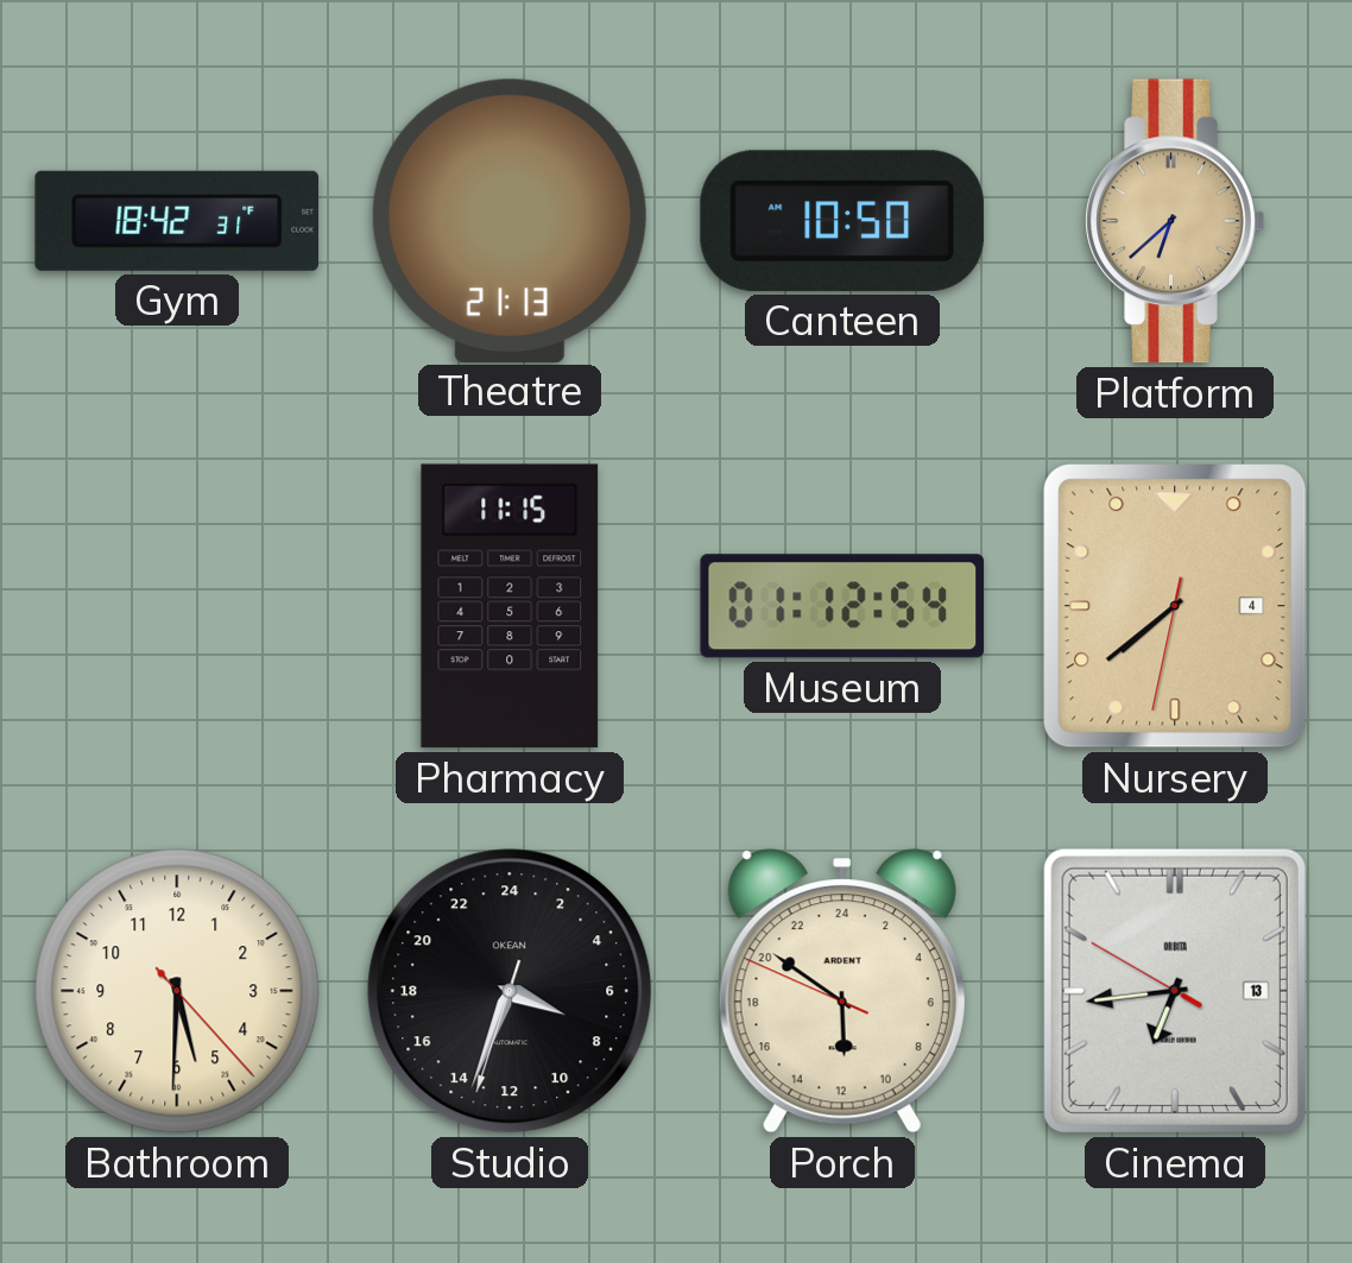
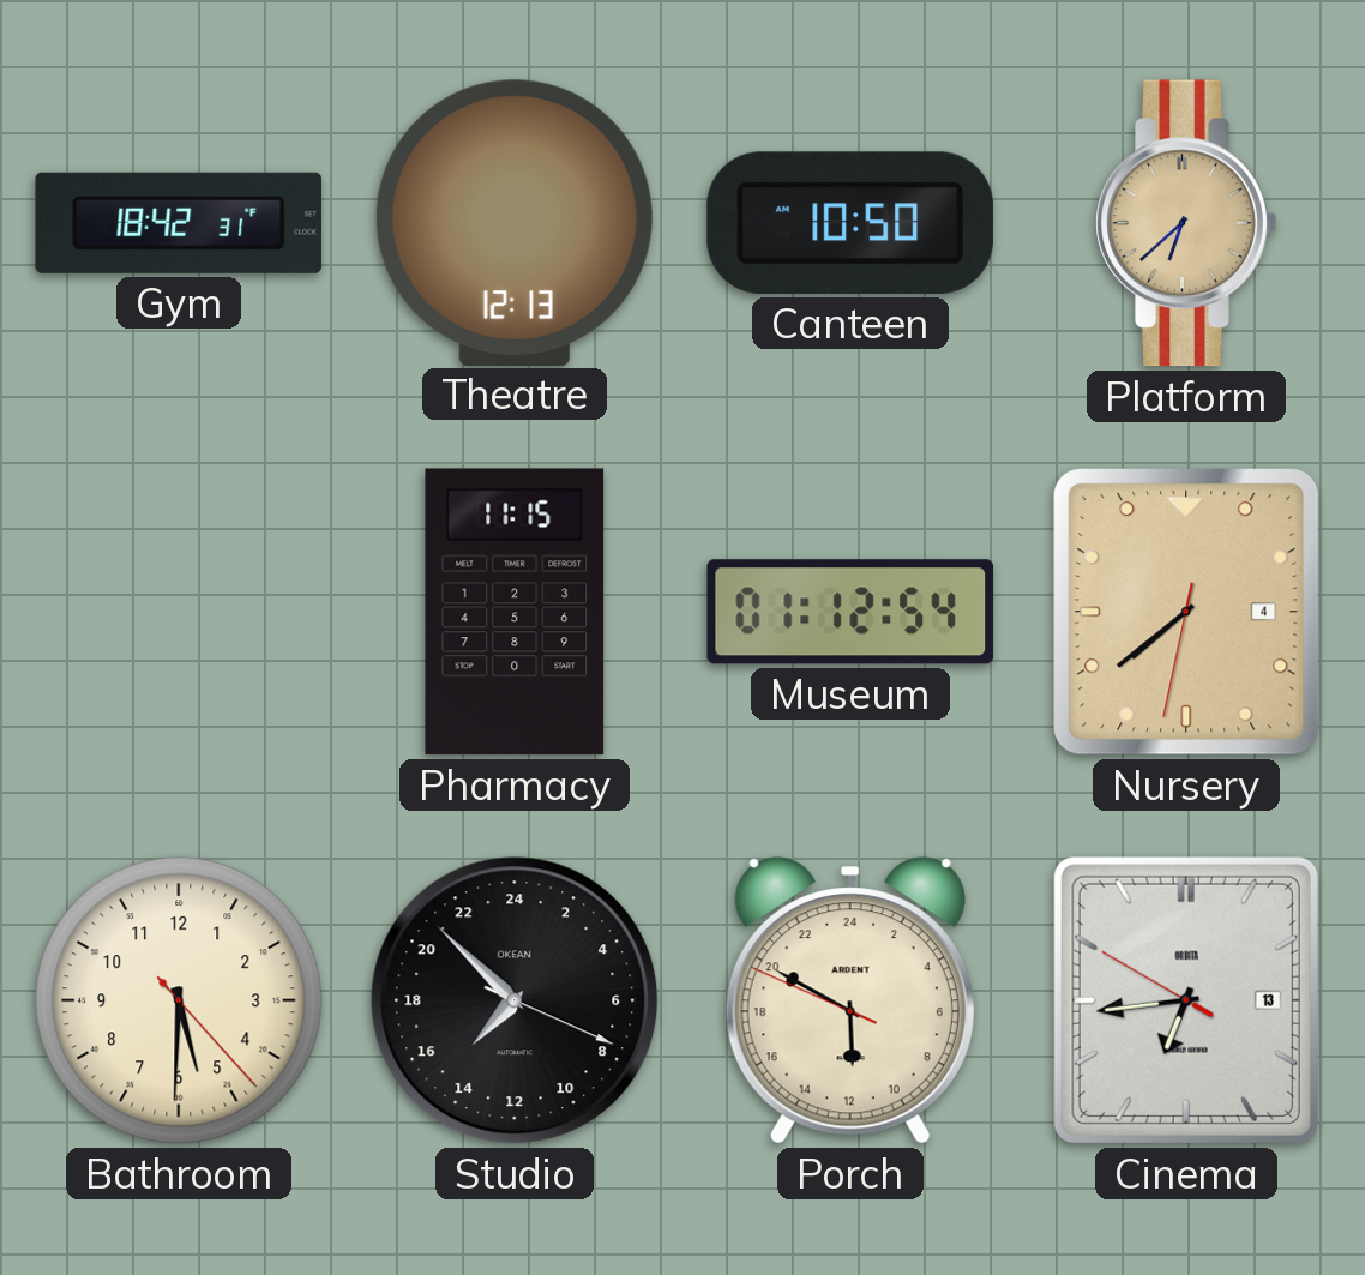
Theatre: 21:13 -> 12:13 (515, 222)
Studio: 7:33 -> 14:52 (515, 1000)
Porch: 11:50 -> 11:49 (850, 1000)
